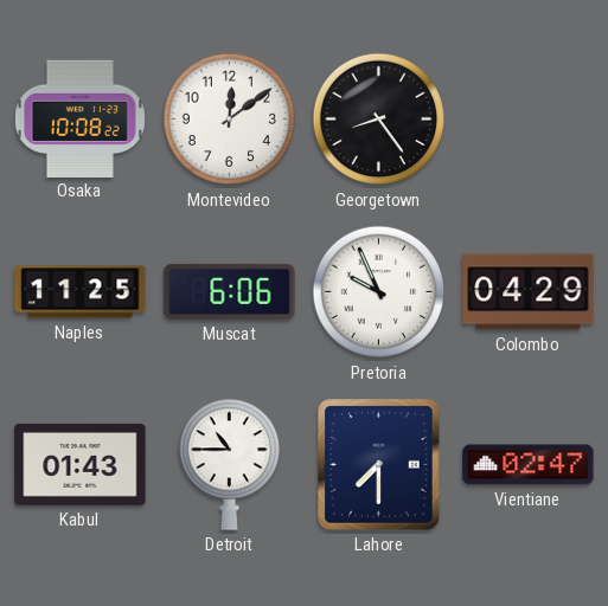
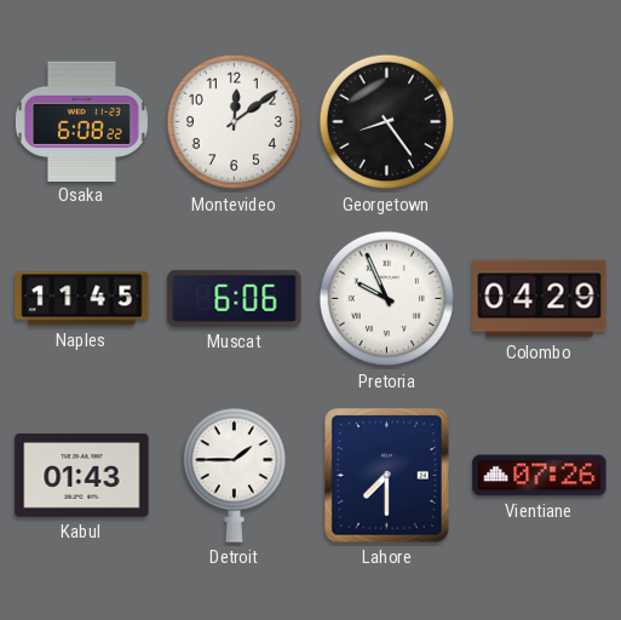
Osaka: 10:08 -> 6:08 (81, 121)
Naples: 11:25 -> 11:45 (82, 299)
Detroit: 10:45 -> 1:45 (234, 475)
Vientiane: 02:47 -> 07:26 (540, 476)
